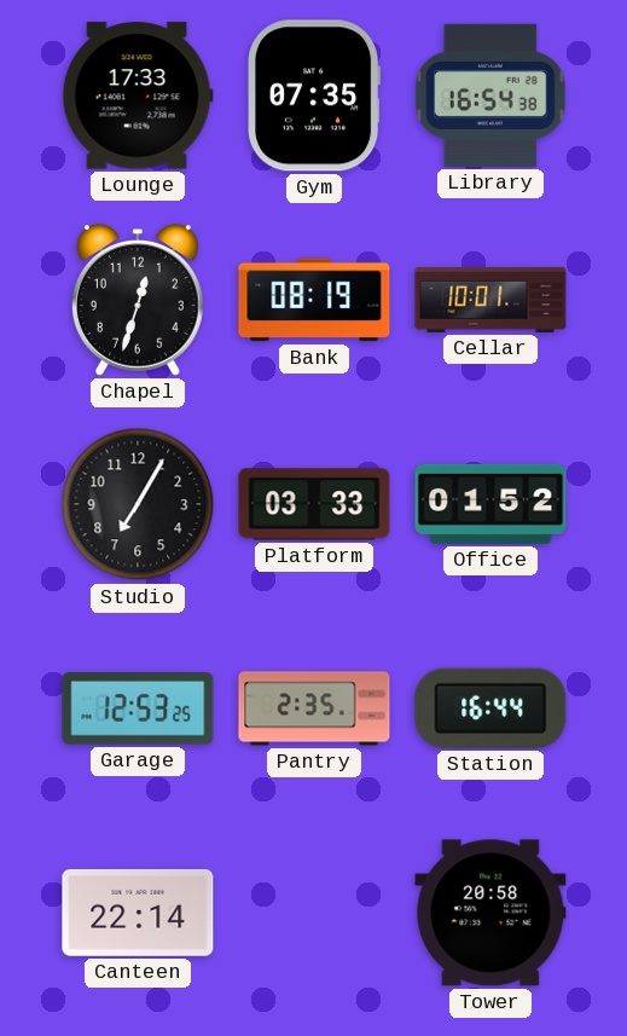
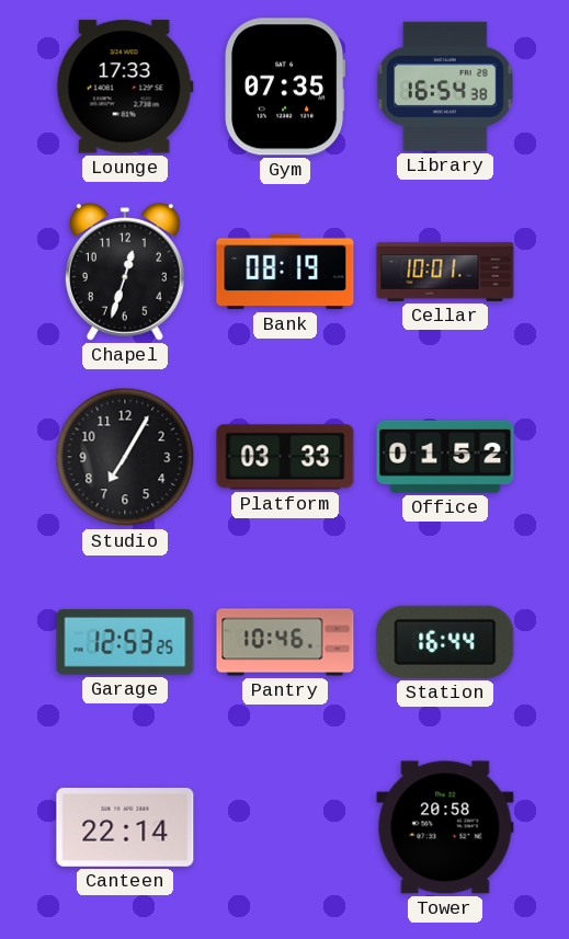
Pantry: 2:35 -> 10:46 (285, 642)
